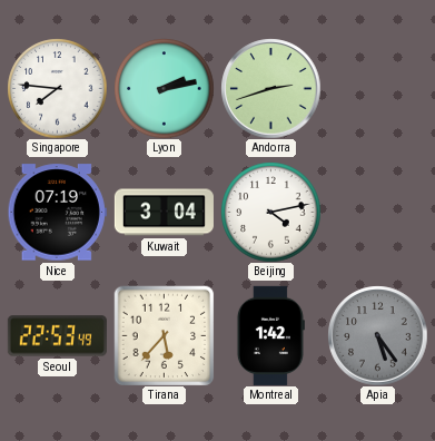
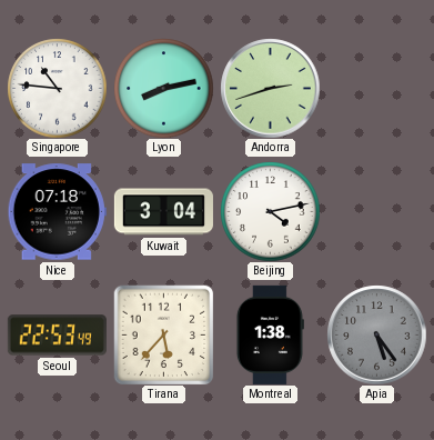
Singapore: 7:46 -> 10:46 (57, 88)
Lyon: 2:13 -> 8:13 (163, 88)
Nice: 07:19 -> 07:18 (57, 212)
Montreal: 1:42 -> 1:38 (270, 334)
